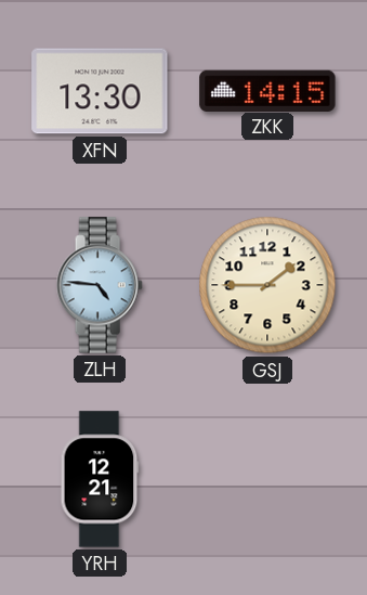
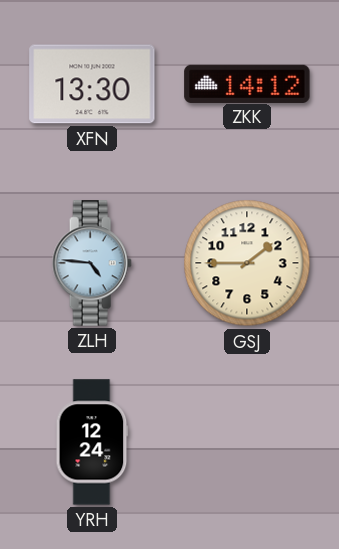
ZKK: 14:15 -> 14:12 (247, 83)
YRH: 12:21 -> 12:24 (92, 442)
